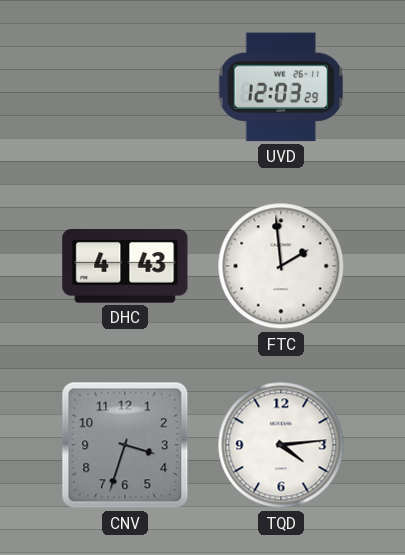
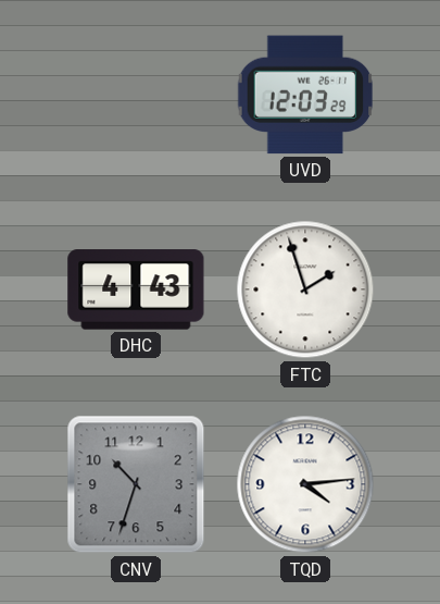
FTC: 1:59 -> 1:57 (305, 289)
CNV: 3:33 -> 10:33 (136, 484)
